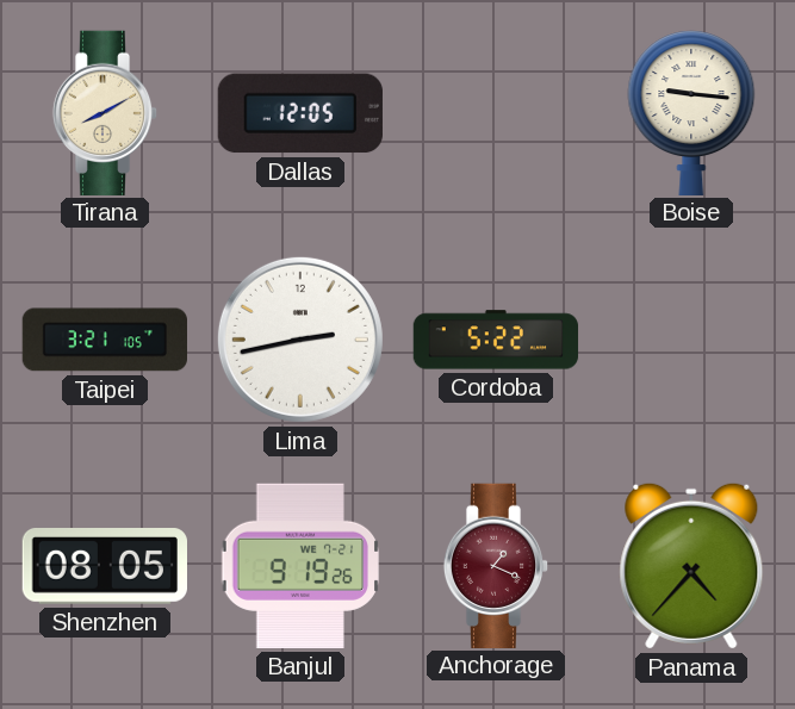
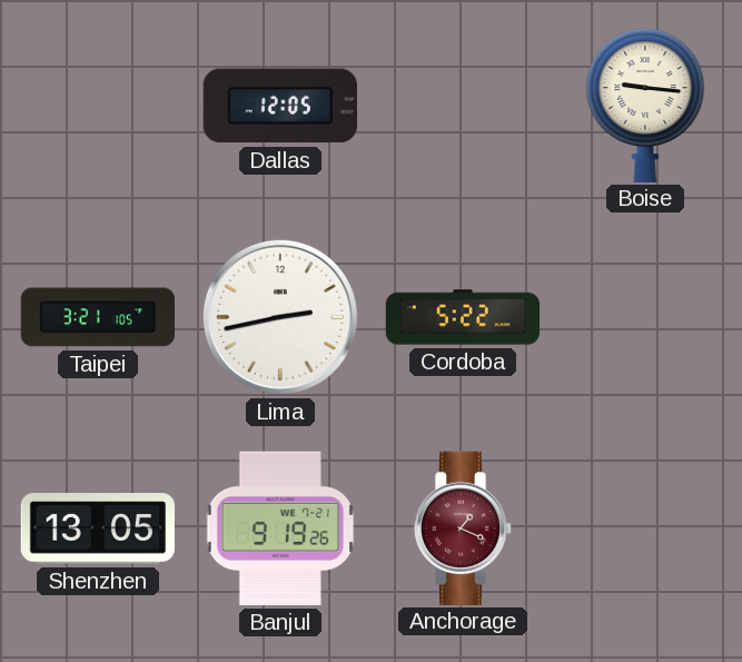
Tirana: 8:10 -> none (105, 112)
Shenzhen: 08:05 -> 13:05 (97, 530)
Panama: 4:37 -> none (691, 566)
